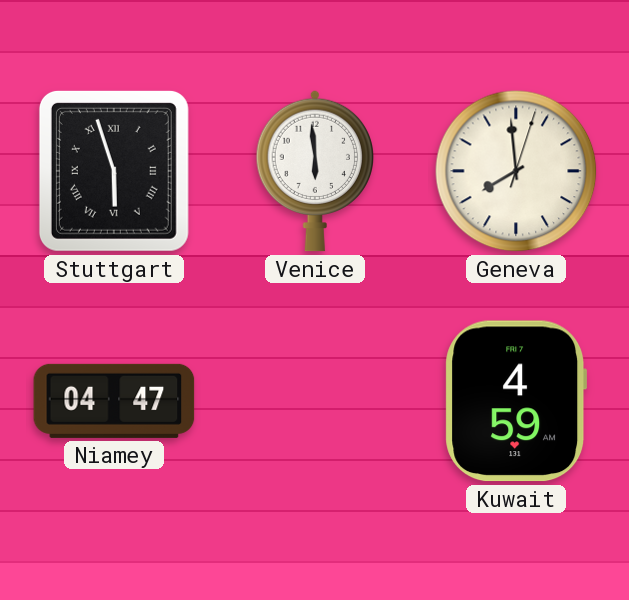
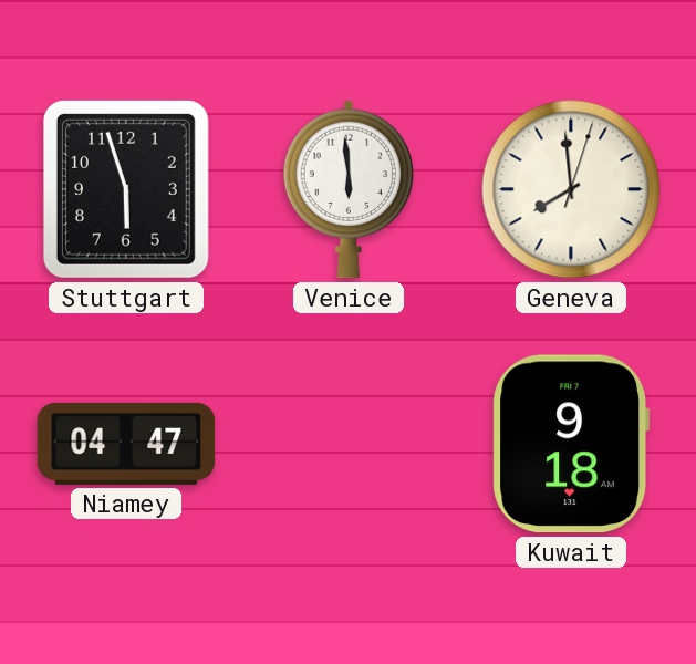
Stuttgart numerals: Roman -> Arabic (126, 189)
Kuwait: 4:59 -> 9:18 (571, 444)
